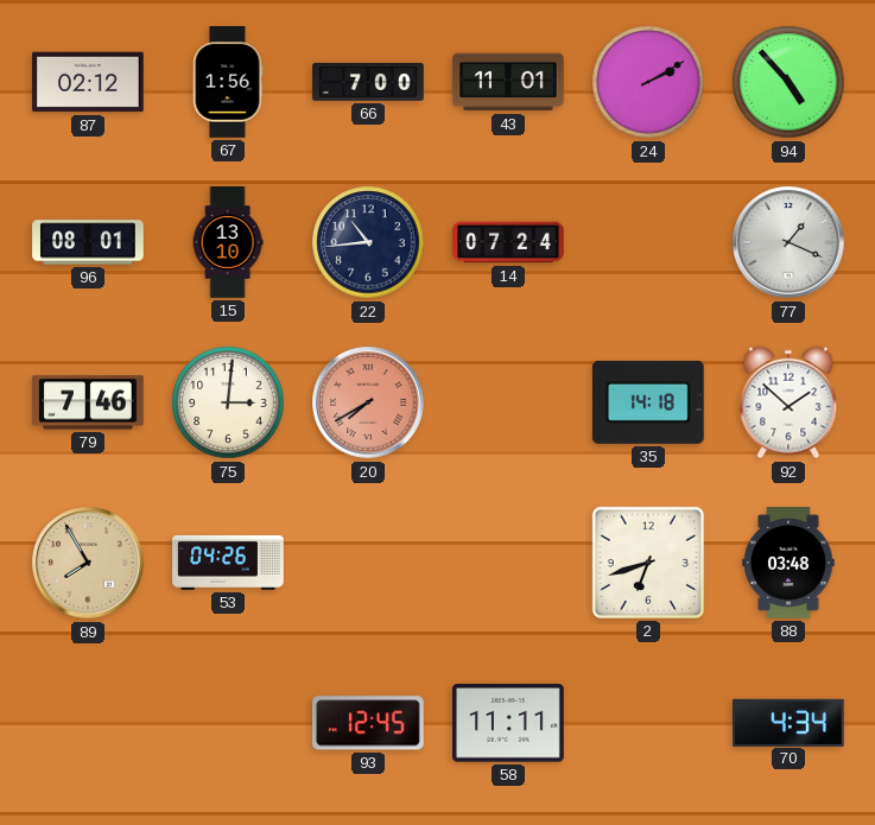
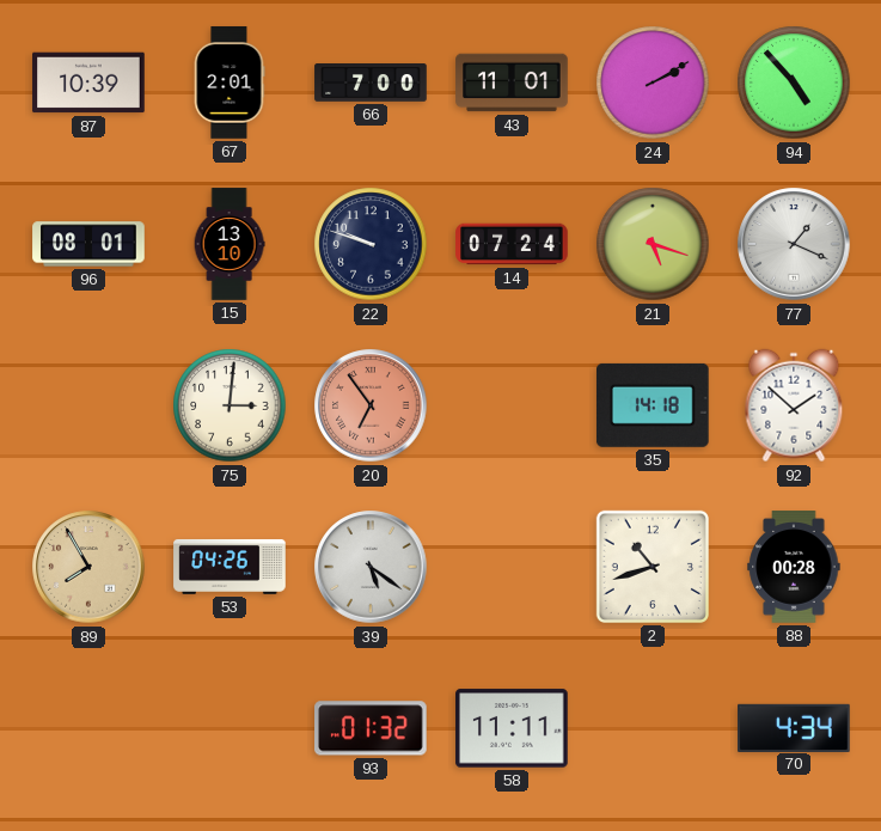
87: 02:12 -> 10:39 (88, 83)
67: 1:56 -> 2:01 (230, 83)
22: 10:44 -> 9:48 (371, 244)
21: none -> 5:18 (653, 244)
79: 7:46 -> none (88, 402)
20: 7:40 -> 6:54 (371, 405)
39: none -> 5:21 (371, 567)
2: 6:42 -> 10:42 (653, 567)
88: 03:48 -> 00:28 (794, 567)
93: 12:45 -> 01:32 (372, 728)
